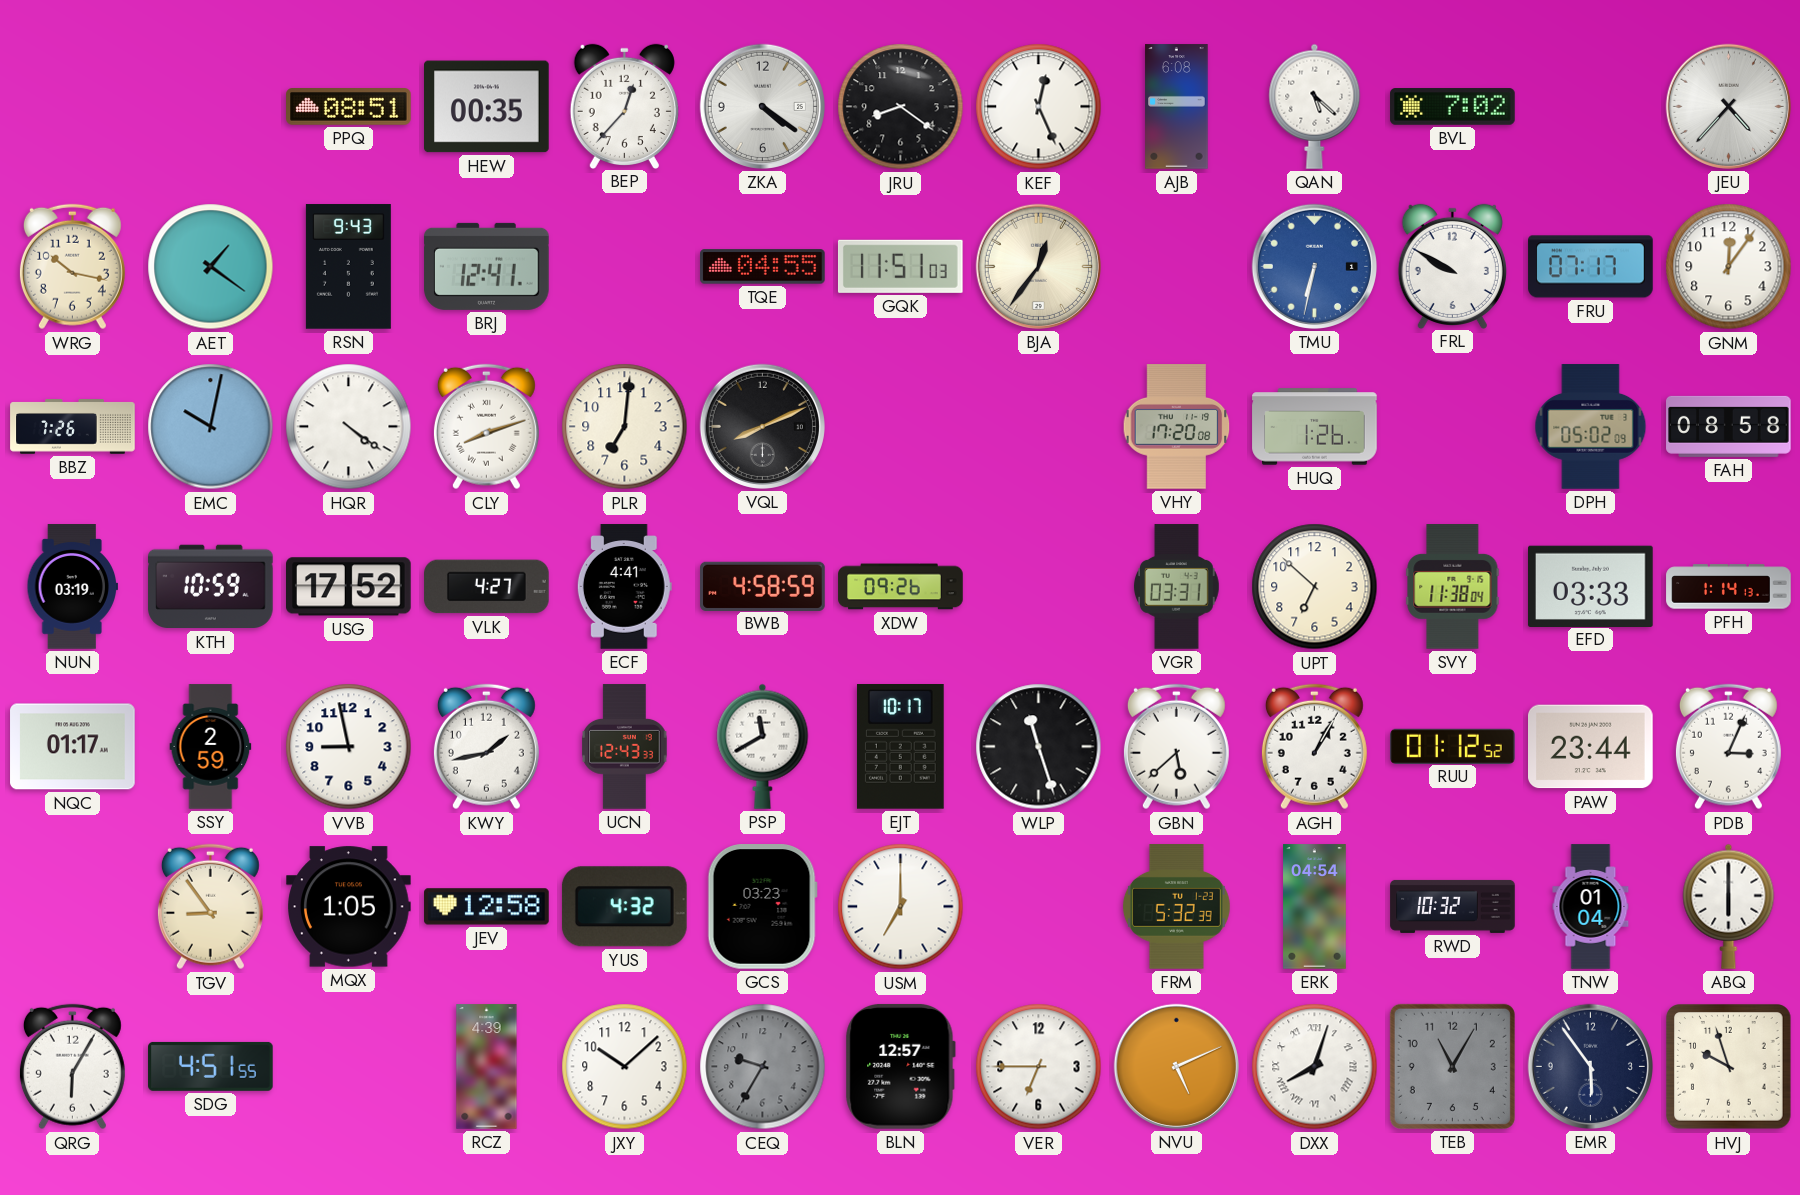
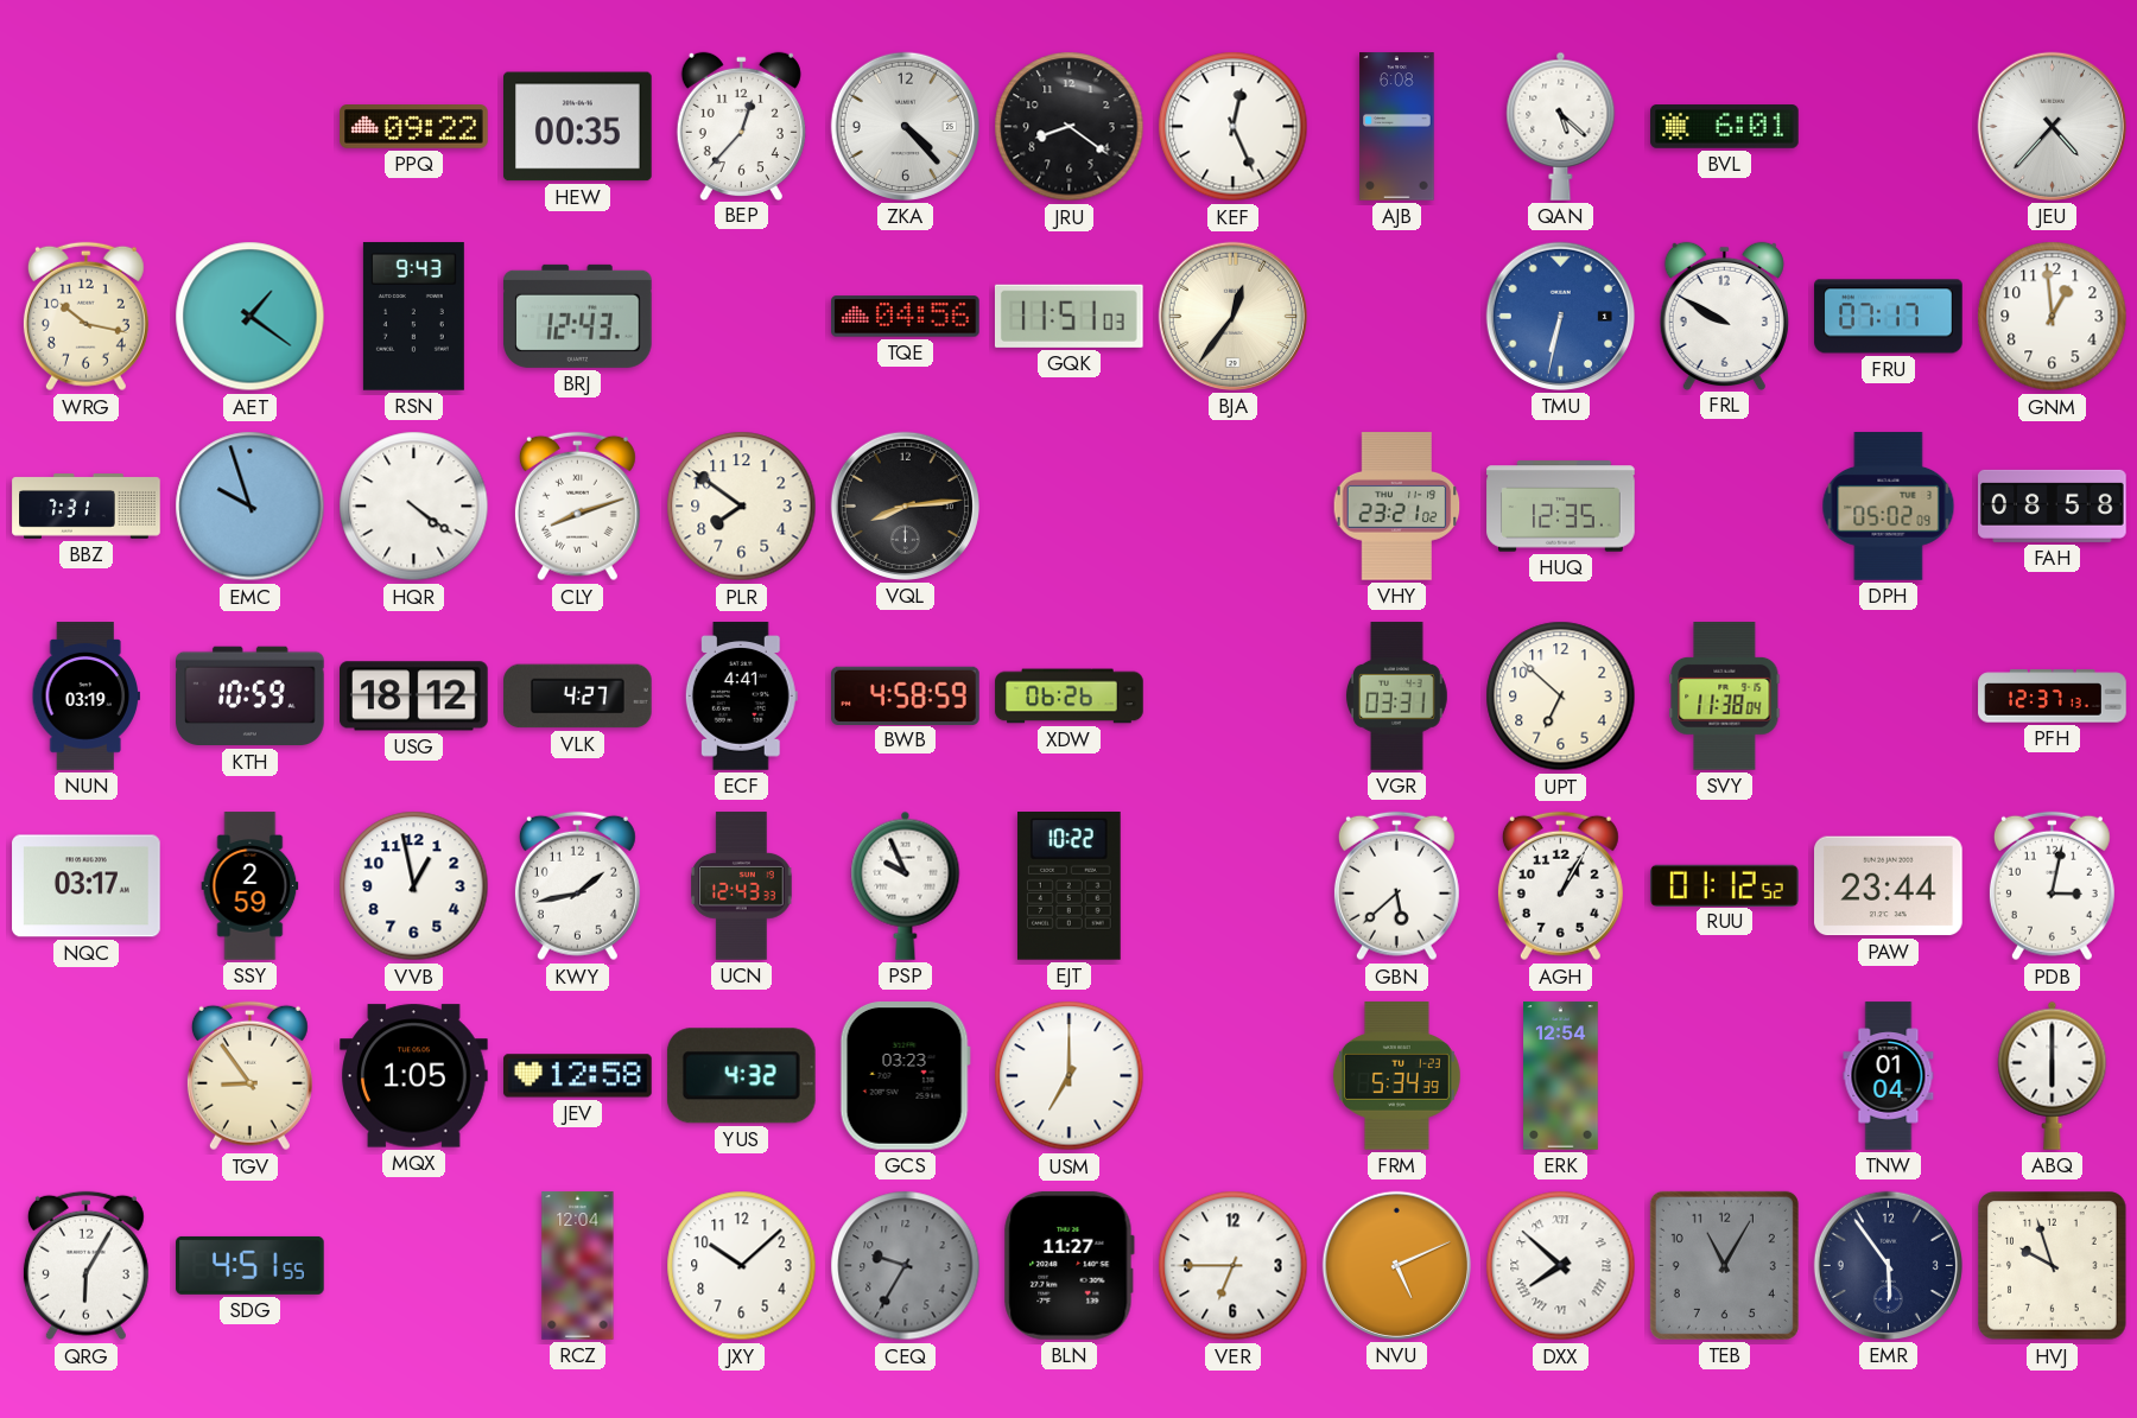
PPQ: 08:51 -> 09:22 (414, 127)
ZKA: 4:21 -> 4:23 (905, 126)
BVL: 7:02 -> 6:01 (1725, 127)
BRJ: 12:41 -> 12:43 (578, 316)
TQE: 04:55 -> 04:56 (906, 317)
GNM: 12:06 -> 12:59 (2053, 317)
BBZ: 7:26 -> 7:31 (87, 507)
EMC: 10:02 -> 9:57 (251, 507)
PLR: 7:01 -> 7:51 (742, 507)
VQL: 8:11 -> 8:14 (905, 505)
VHY: 17:20 -> 23:21 (1397, 507)
HUQ: 1:26 -> 12:35 (1561, 507)
USG: 17:52 -> 18:12 (414, 697)
XDW: 09:26 -> 06:26 (1070, 697)
EFD: 03:33 -> none (1591, 586)
PFH: 1:14 -> 12:37 (2053, 697)
NQC: 01:17 -> 03:17 (87, 886)
VVB: 8:58 -> 12:58 (414, 886)
PSP: 11:40 -> 9:56 (906, 885)
EJT: 10:17 -> 10:22 (1068, 886)
WLP: 11:27 -> none (1039, 747)
PDB: 3:04 -> 3:02 (2052, 886)
FRM: 5:32 -> 5:34 (1396, 1076)
ERK: 04:54 -> 12:54 (1561, 1076)
RWD: 10:32 -> none (1453, 906)
RCZ: 4:39 -> 12:04 (578, 1266)
BLN: 12:57 -> 11:27 (1068, 1265)
DXX: 8:03 -> 7:52 (1561, 1266)
